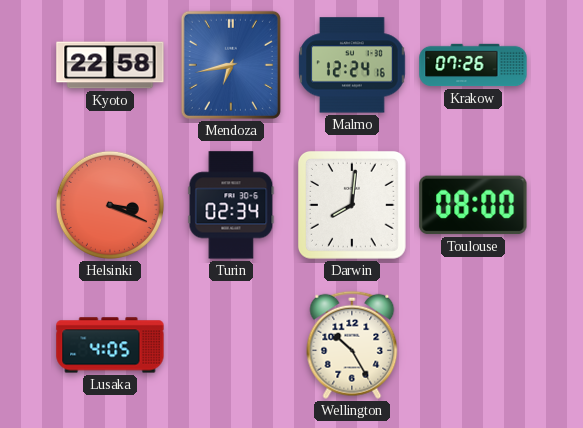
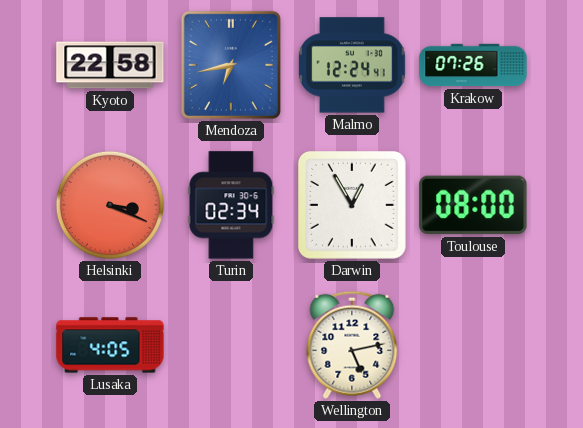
Malmo: 12:24:16 -> 12:24:41 (352, 65)
Darwin: 8:01 -> 12:55 (352, 205)
Wellington: 10:25 -> 5:13 (352, 345)
